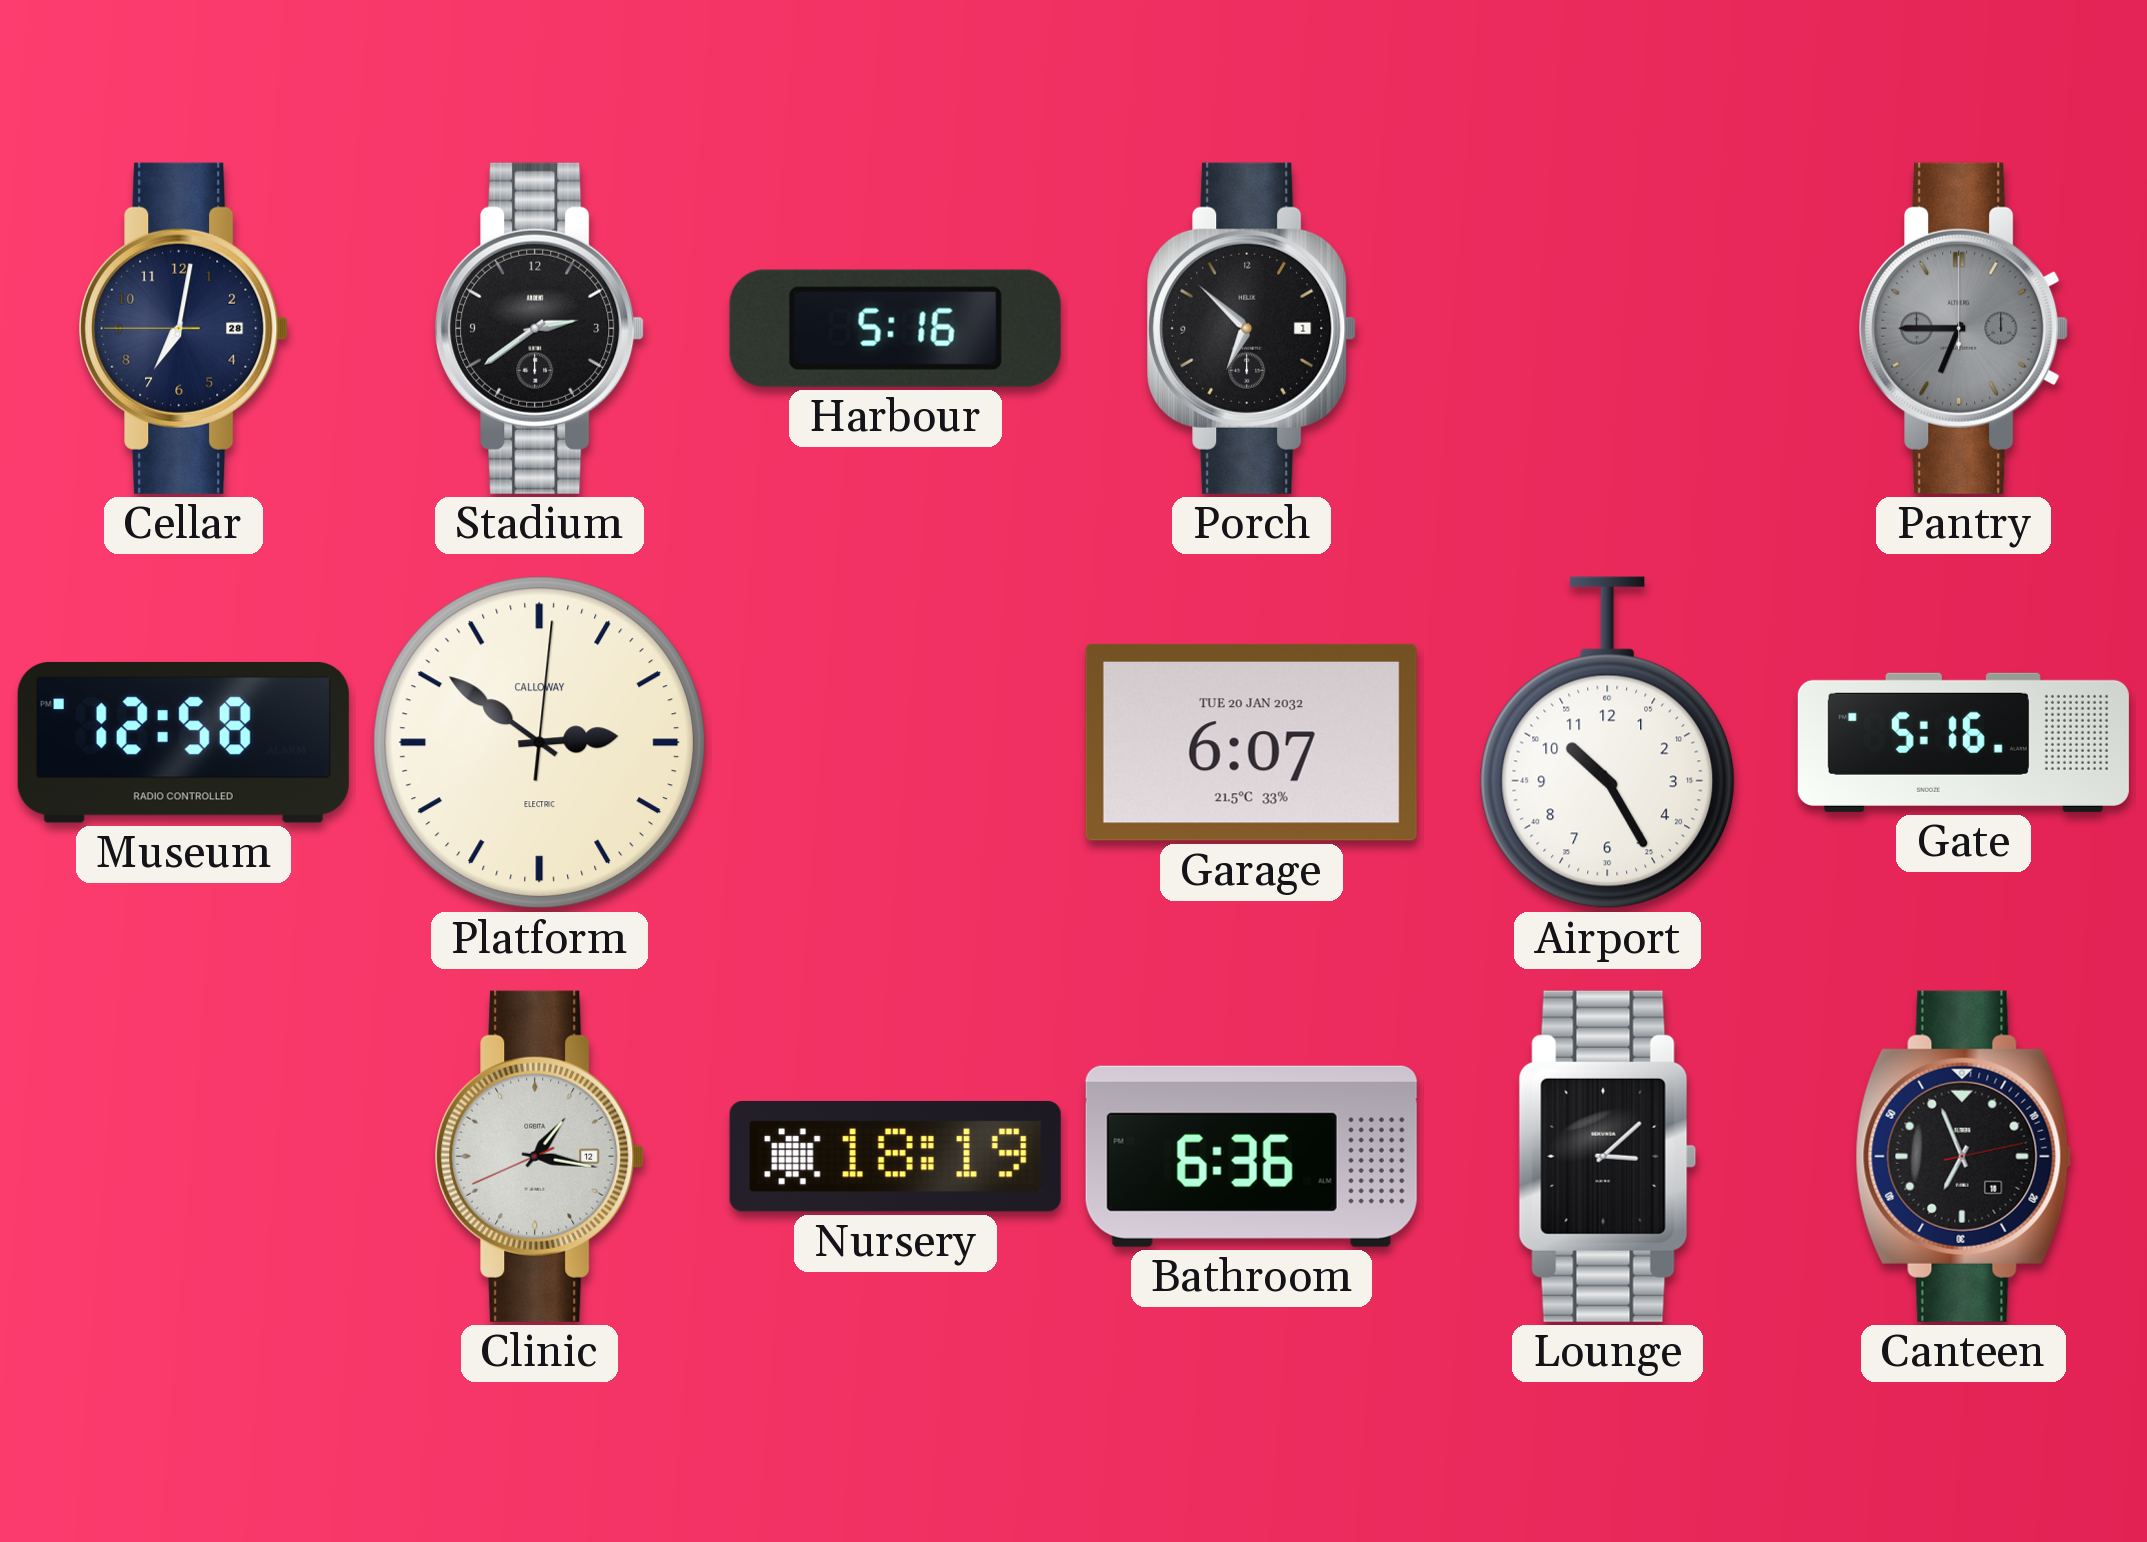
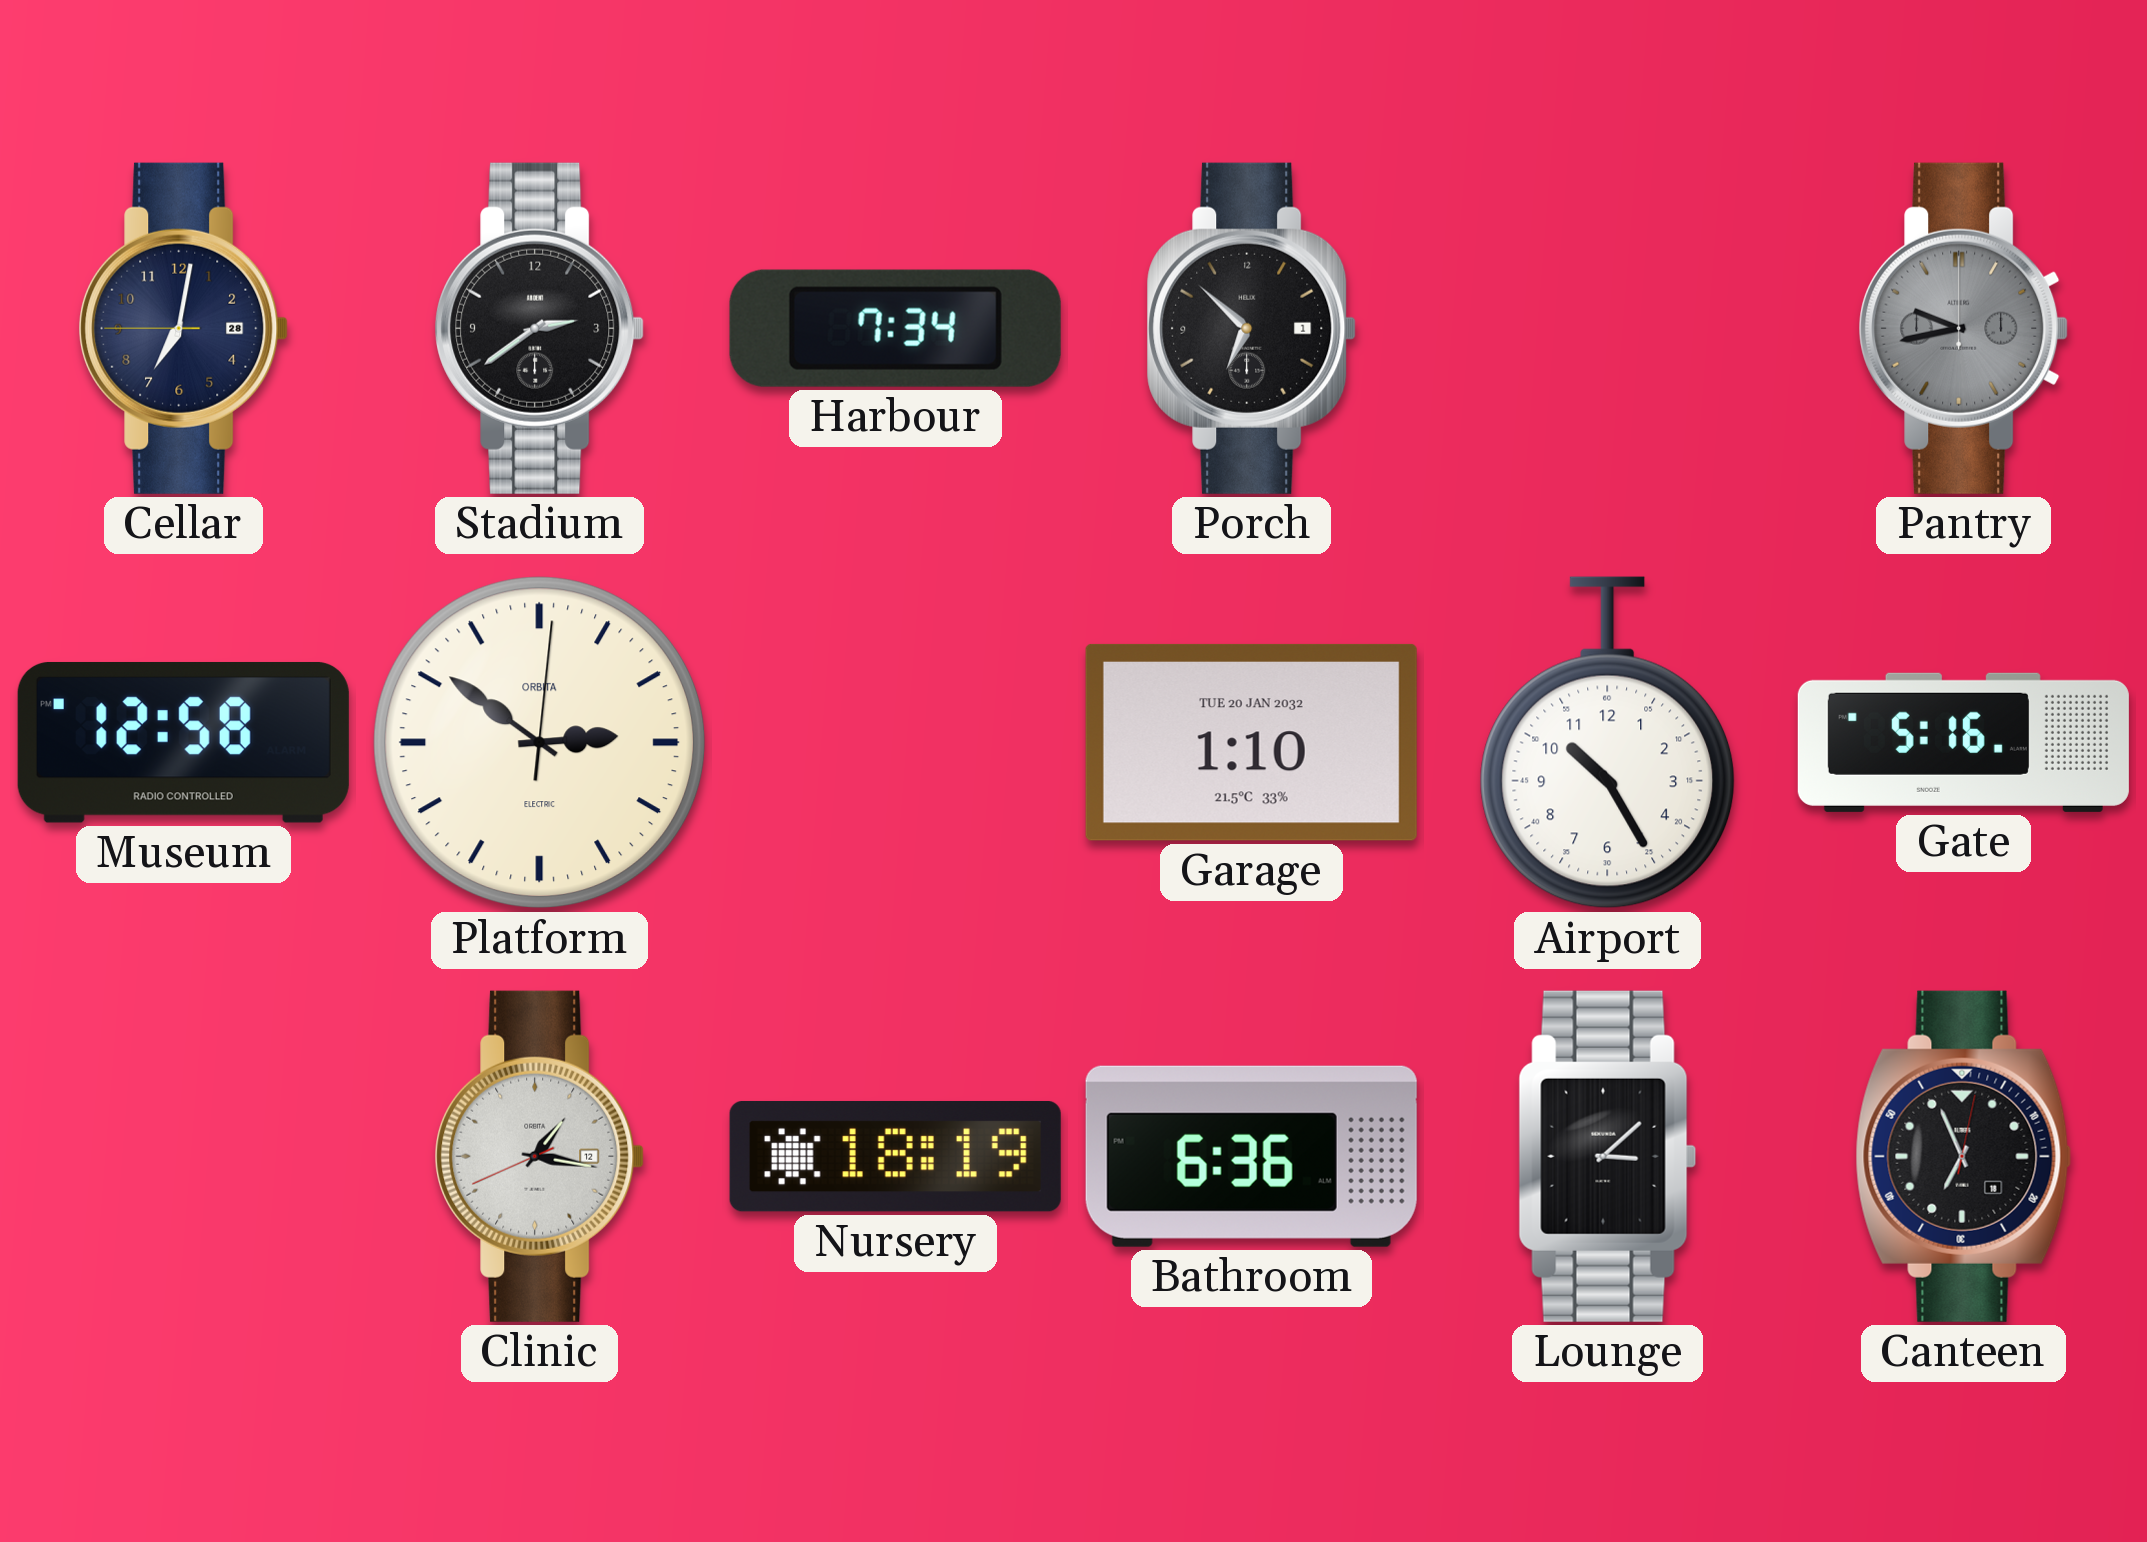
Harbour: 5:16 -> 7:34 (895, 328)
Pantry: 6:45 -> 9:43 (1964, 328)
Platform brand: CALLOWAY -> ORBITA (540, 743)
Garage: 6:07 -> 1:10 (1251, 742)
Canteen: 6:56:13 -> 6:56:02 (1964, 1156)
